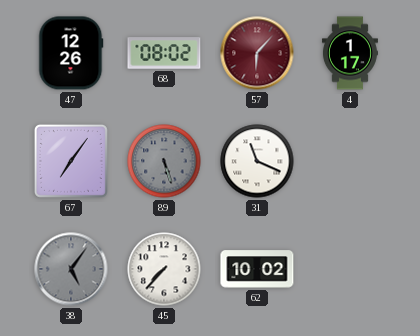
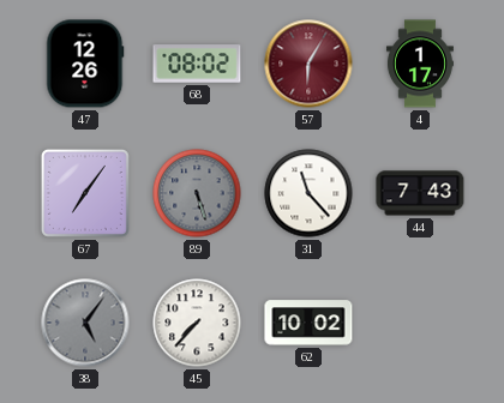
57: 6:07 -> 6:05 (308, 64)
31: 11:19 -> 11:23 (308, 193)
44: none -> 7:43 (420, 193)
